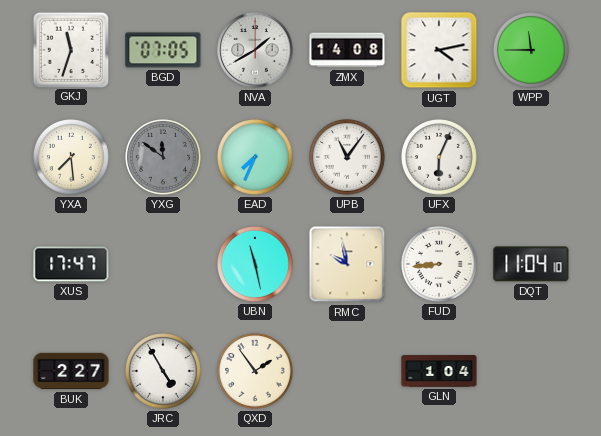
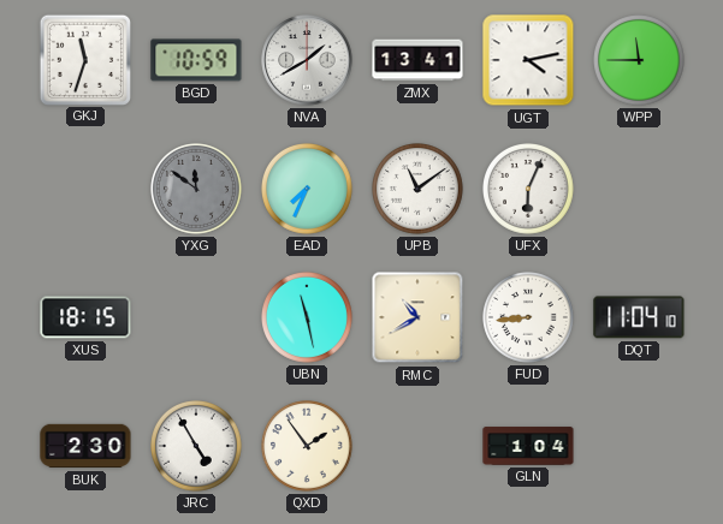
BGD: 07:05 -> 10:59 (196, 60)
ZMX: 14:08 -> 13:41 (417, 60)
YXA: 7:29 -> none (72, 158)
UPB: 11:06 -> 11:09 (419, 190)
XUS: 17:47 -> 18:15 (85, 317)
RMC: 9:58 -> 10:40 (417, 317)
BUK: 2:27 -> 2:30 (85, 446)
